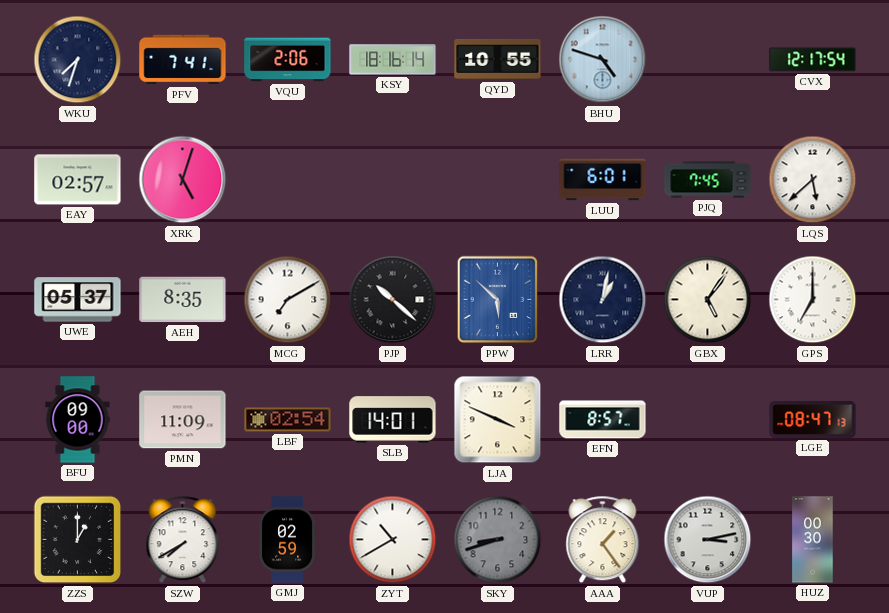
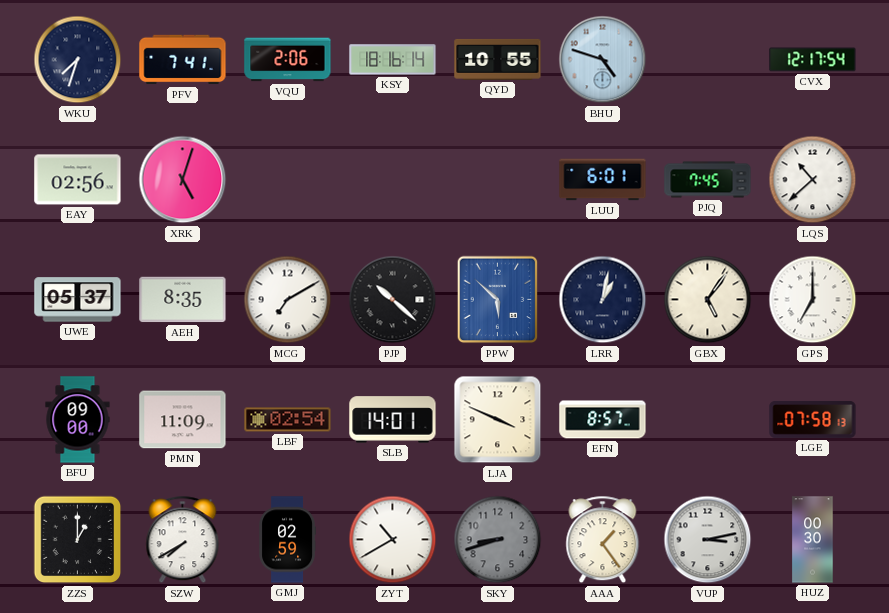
EAY: 02:57 -> 02:56 (78, 180)
LQS: 5:38 -> 10:38 (813, 180)
LGE: 08:47 -> 07:58 (813, 419)
